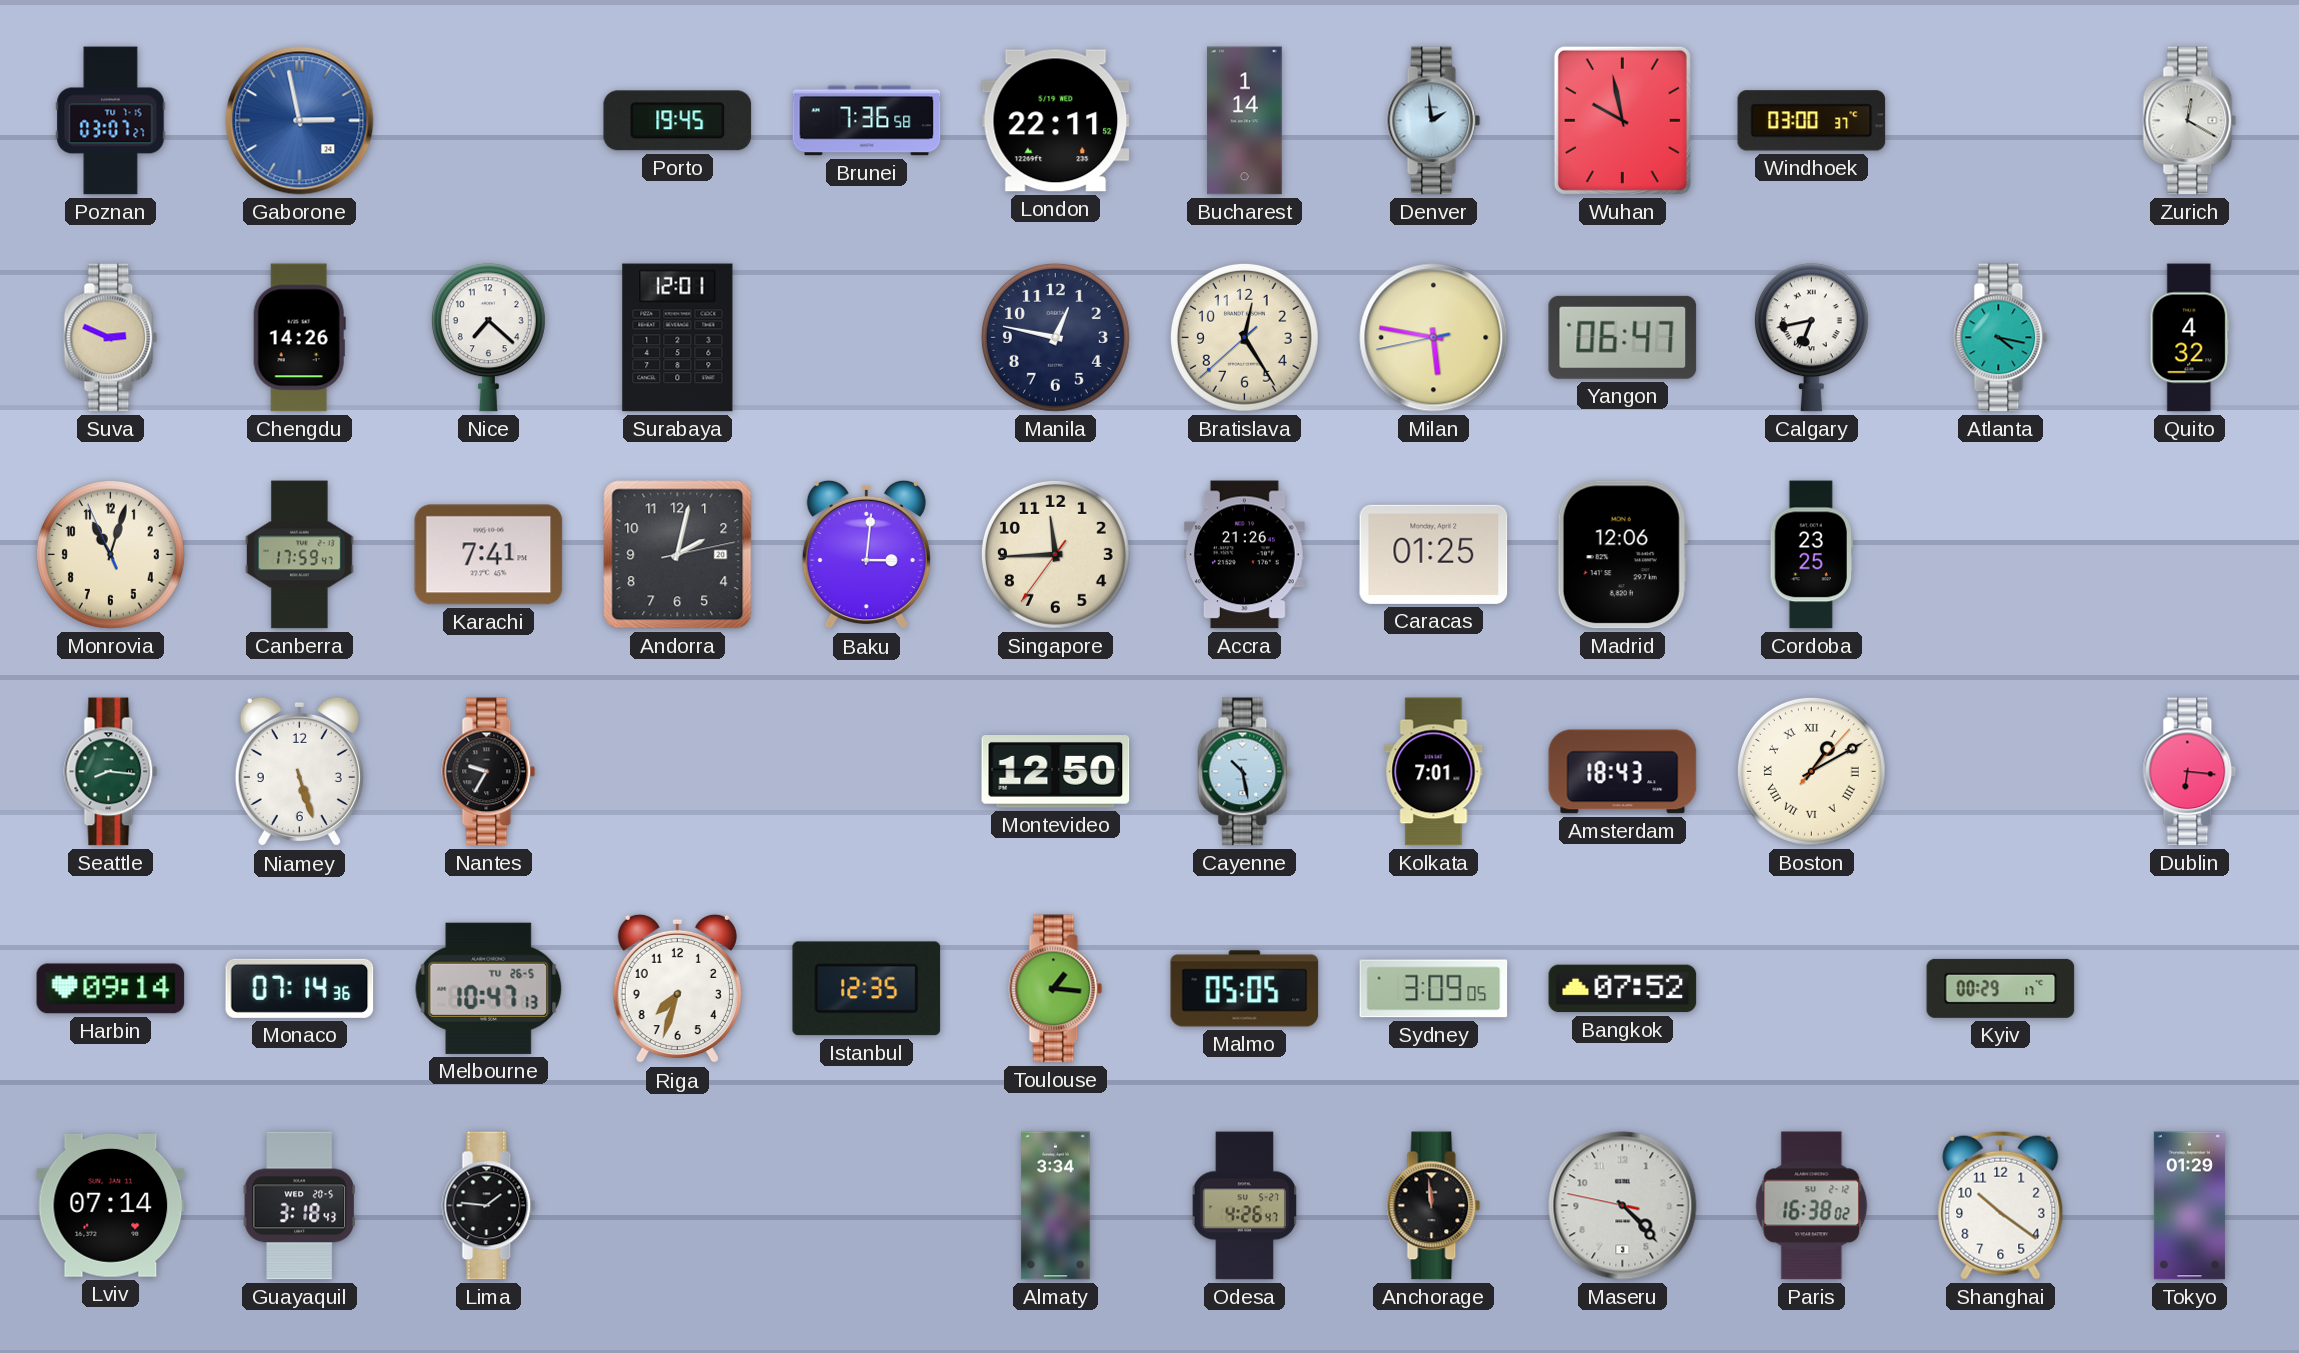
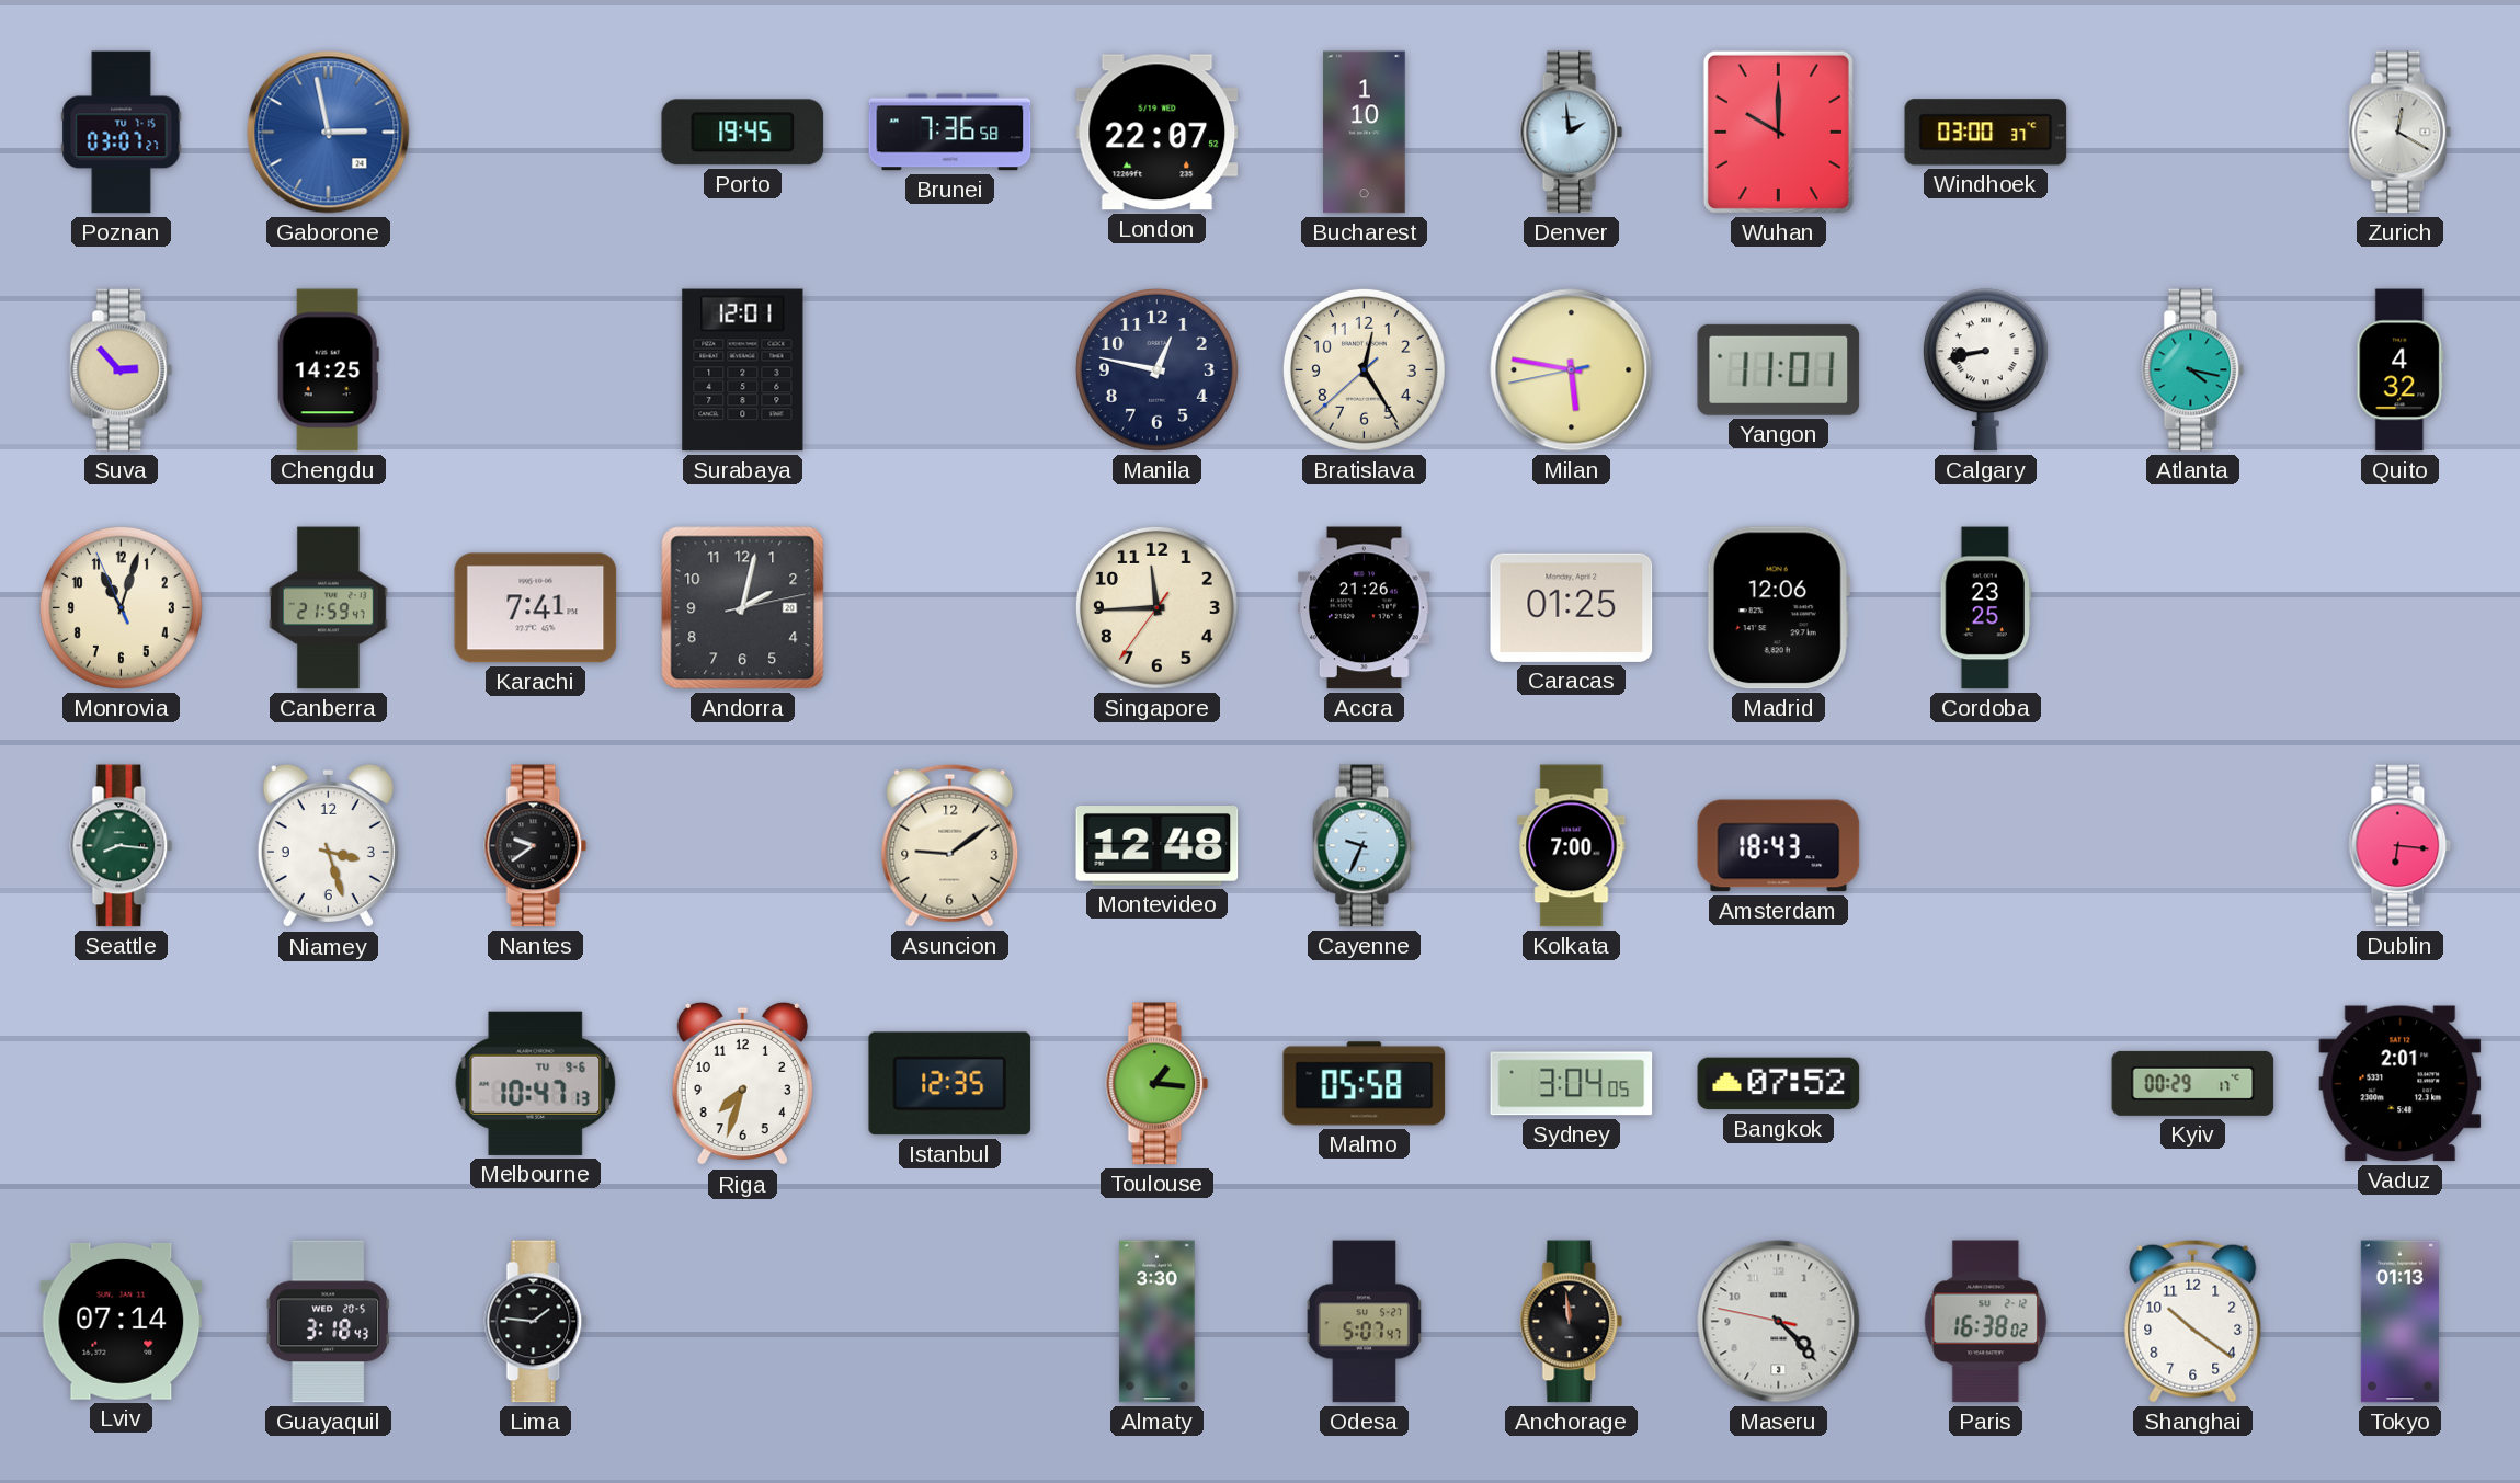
London: 22:11 -> 22:07 (1158, 133)
Bucharest: 1:14 -> 1:10 (1365, 133)
Wuhan: 9:58 -> 10:00 (1778, 132)
Suva: 2:49 -> 2:53 (122, 370)
Chengdu: 14:26 -> 14:25 (328, 370)
Nice: 7:22 -> none (488, 338)
Yangon: 06:47 -> 11:01 (1779, 369)
Calgary: 6:43 -> 8:43 (1985, 370)
Canberra: 17:59 -> 21:59 (329, 608)
Baku: 3:01 -> none (866, 555)
Niamey: 5:27 -> 3:27 (328, 846)
Nantes: 9:35 -> 9:39 (536, 846)
Asuncion: none -> 9:09 (950, 845)
Montevideo: 12:50 -> 12:48 (1158, 846)
Cayenne: 10:28 -> 9:34 (1365, 846)
Kolkata: 7:01 -> 7:00 (1572, 846)
Boston: 1:10 -> none (1811, 771)
Harbin: 09:14 -> none (111, 989)
Monaco: 07:14 -> none (300, 988)
Melbourne date: TU 26-5 -> TU 9-6 (536, 1083)
Malmo: 05:05 -> 05:58 (1365, 1084)
Sydney: 3:09 -> 3:04 (1572, 1084)
Vaduz: none -> 2:01 (2401, 1084)
Almaty: 3:34 -> 3:30 (1158, 1322)
Odesa: 4:26 -> 5:07 (1365, 1322)
Tokyo: 01:29 -> 01:13 (2399, 1322)
